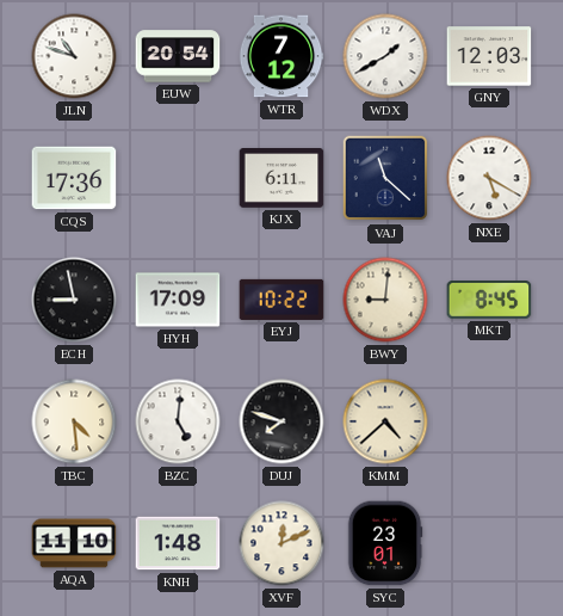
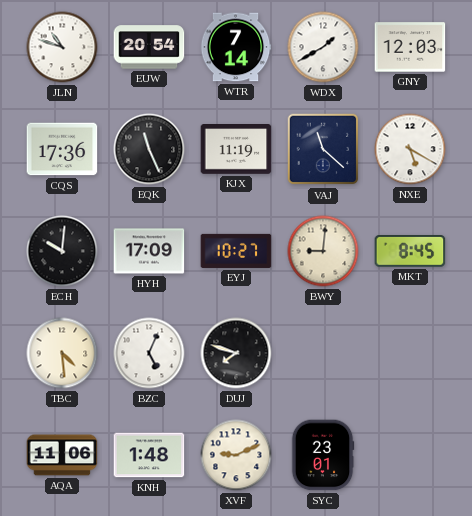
WTR: 7:12 -> 7:14 (236, 47)
EQK: none -> 11:26 (149, 149)
KJX: 6:11 -> 11:19 (236, 149)
ECH: 8:58 -> 10:01 (62, 251)
EYJ: 10:22 -> 10:27 (236, 251)
BZC: 5:01 -> 5:04 (149, 353)
KMM: 4:38 -> none (385, 421)
AQA: 11:10 -> 11:06 (62, 455)
XVF: 12:11 -> 9:11 (236, 455)
